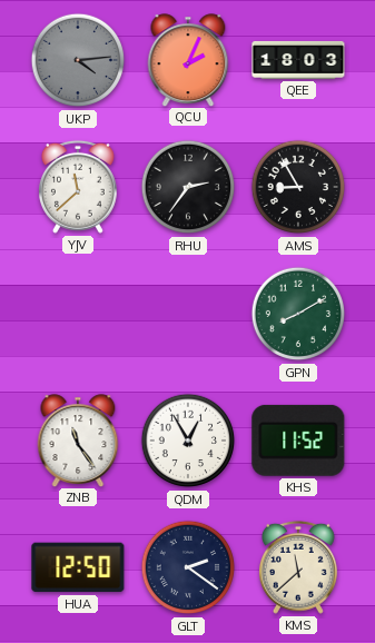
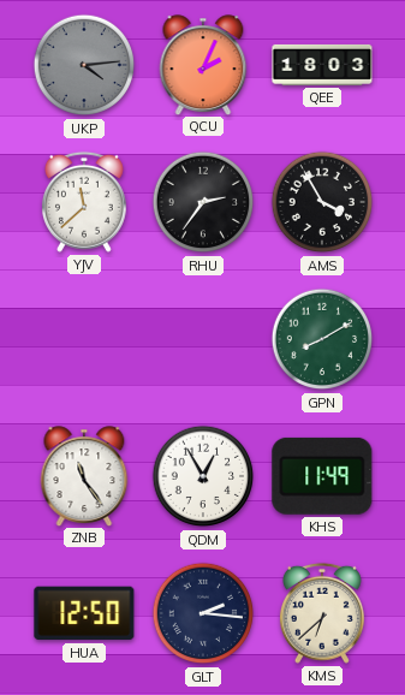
AMS: 8:55 -> 3:55 (322, 202)
KHS: 11:52 -> 11:49 (322, 476)
GLT: 2:21 -> 2:16 (203, 613)
KMS: 11:38 -> 6:38 (322, 613)
